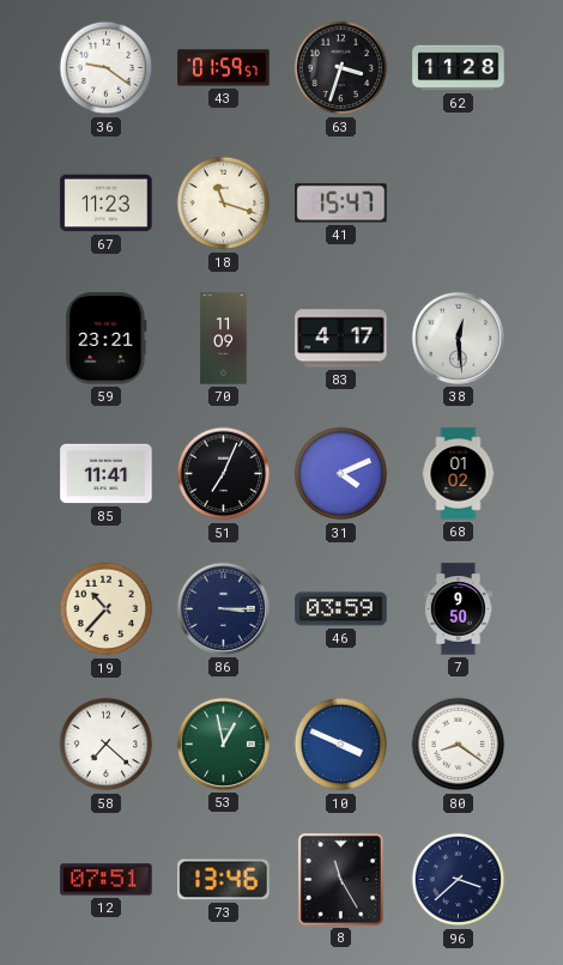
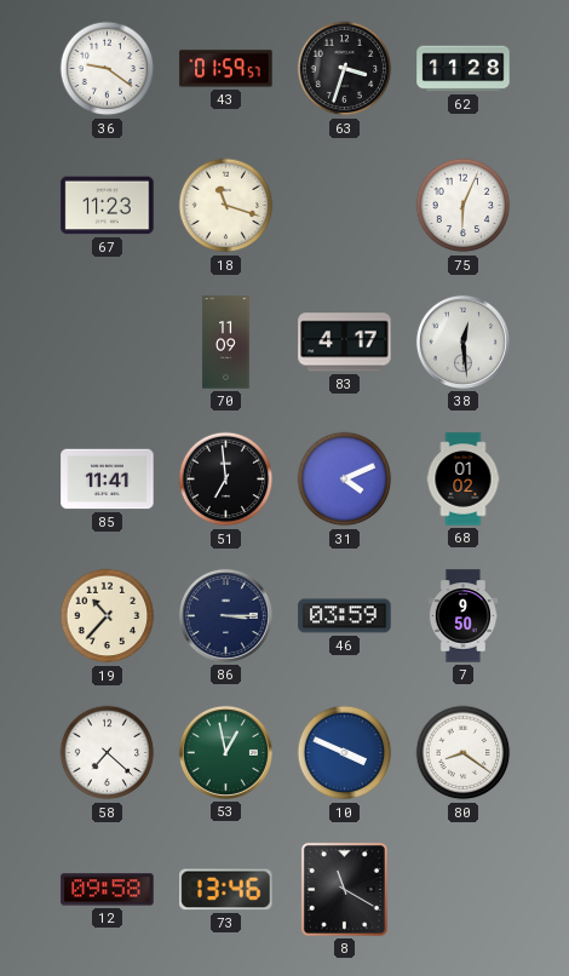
41: 15:47 -> none (341, 204)
75: none -> 6:04 (464, 206)
59: 23:21 -> none (107, 339)
51: 7:04 -> 6:59 (226, 480)
12: 07:51 -> 09:58 (108, 890)
8: 11:25 -> 11:20 (344, 889)
96: 3:38 -> none (459, 880)
